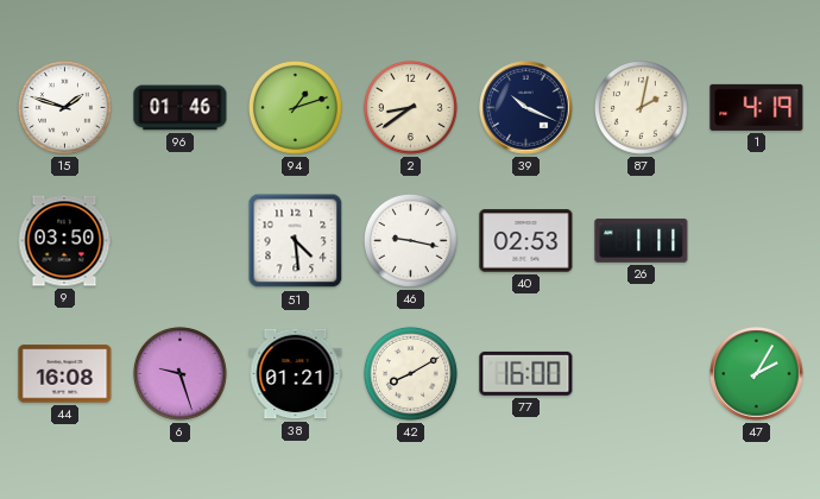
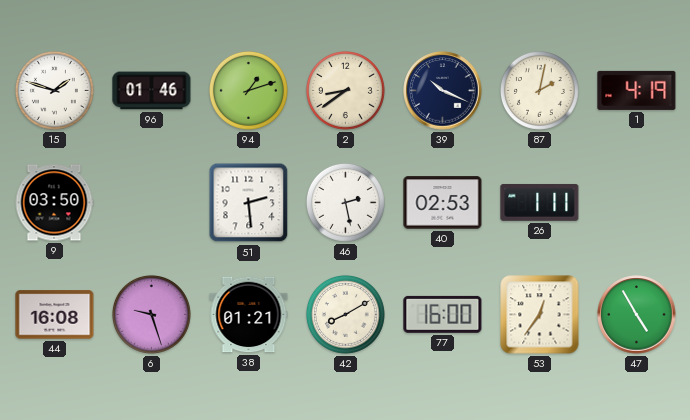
51: 4:29 -> 2:29 (249, 203)
46: 9:17 -> 2:28 (345, 202)
53: none -> 12:36 (540, 315)
47: 2:05 -> 4:55 (637, 315)
